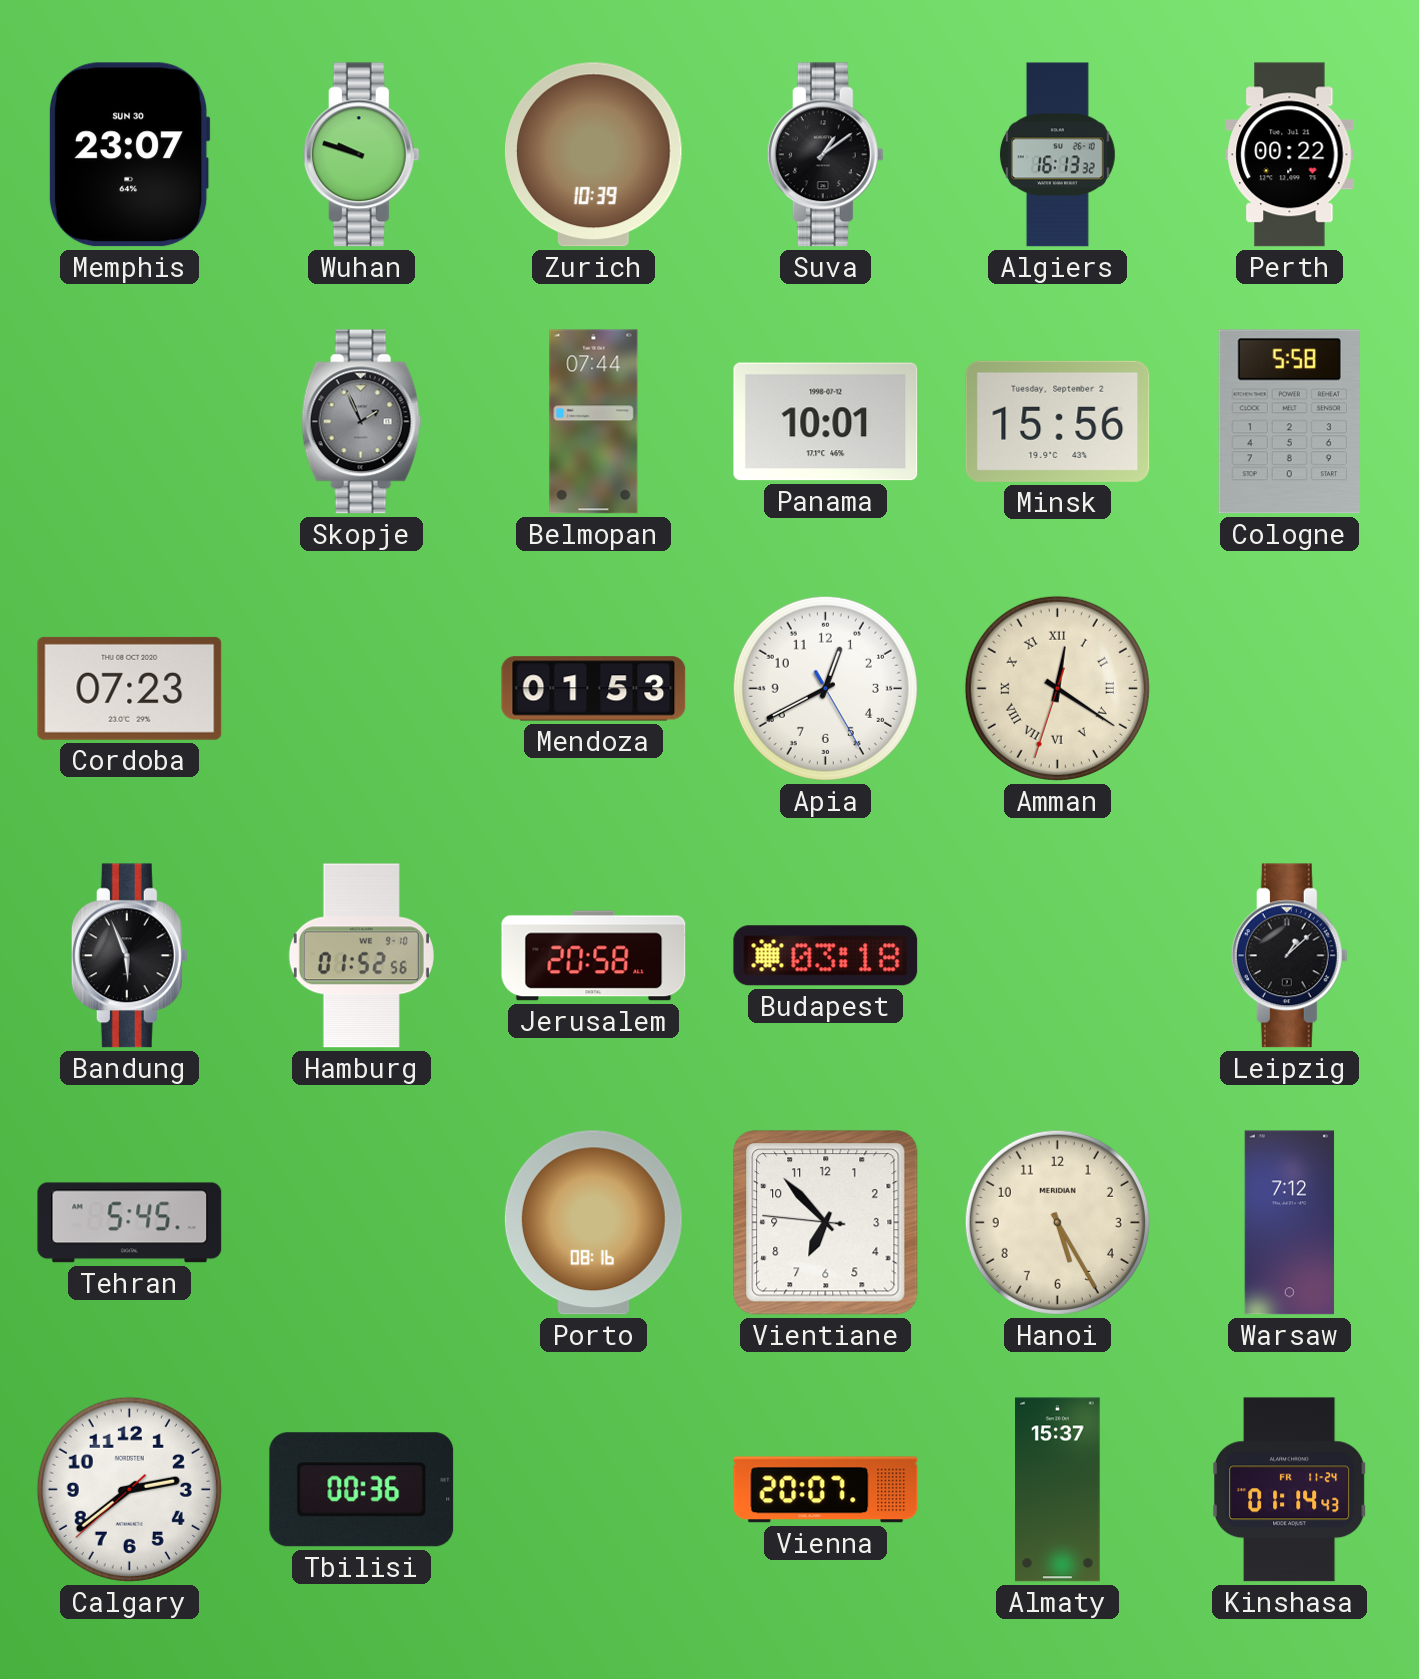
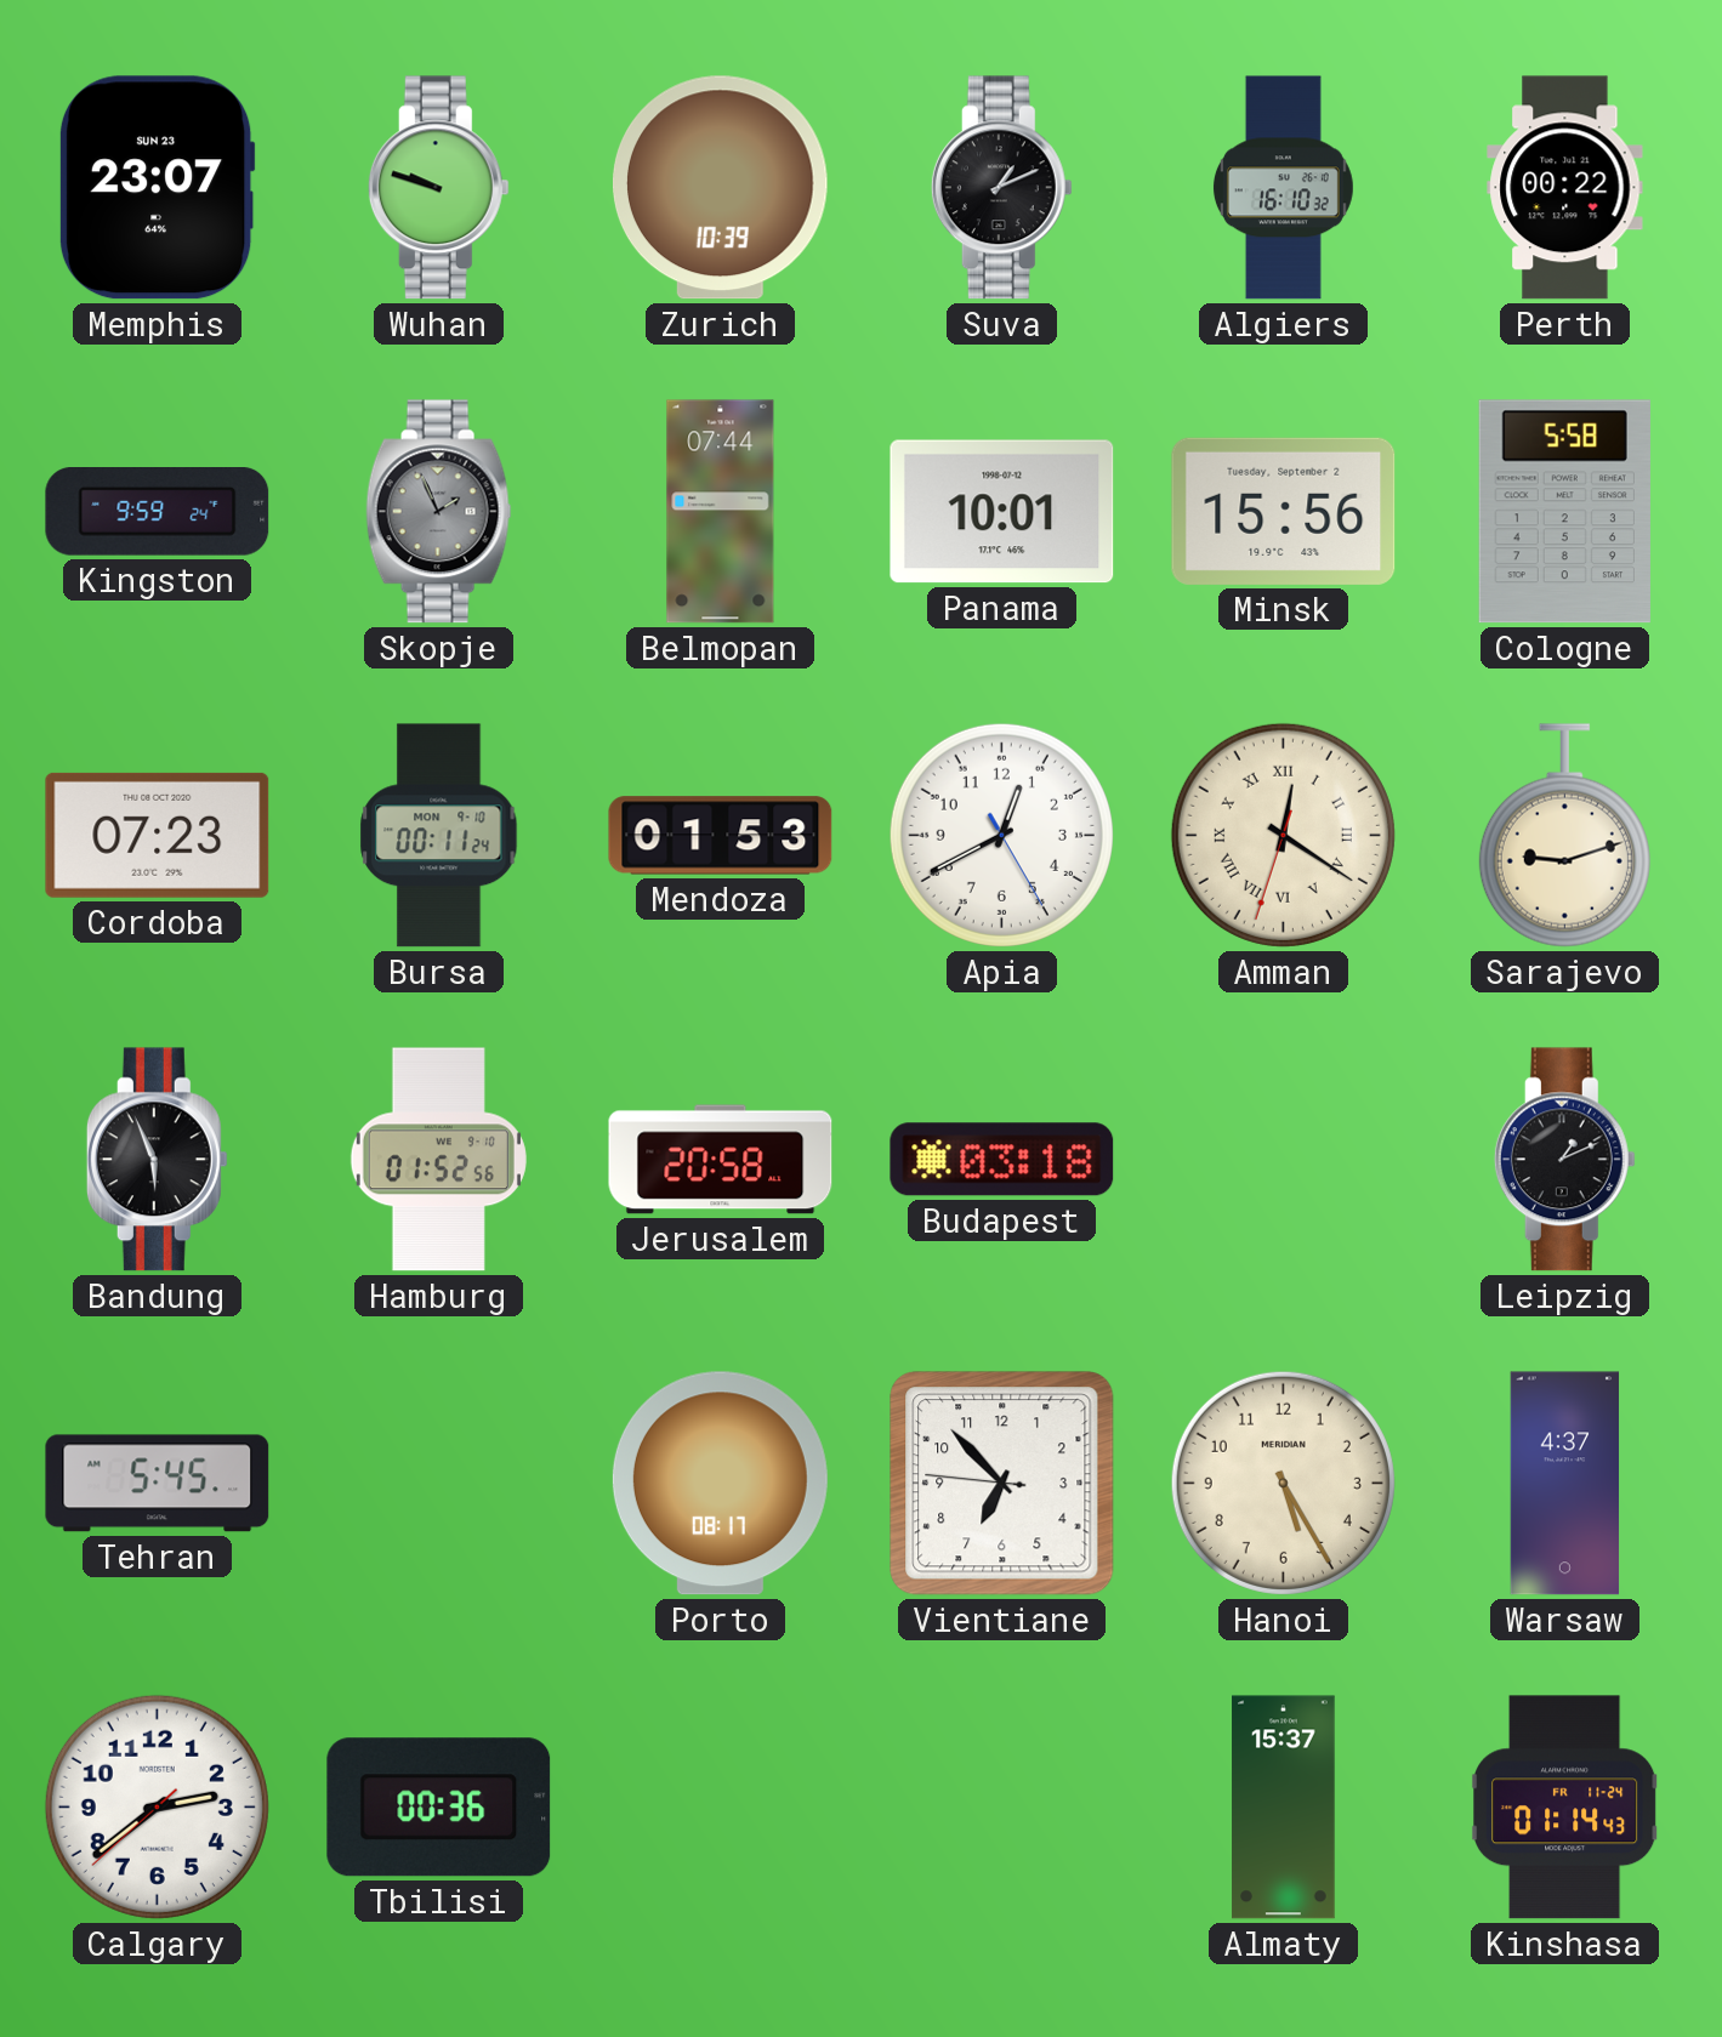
Memphis date: SUN 30 -> SUN 23 (157, 188)
Suva: 1:09 -> 1:11 (1001, 188)
Algiers: 16:13 -> 16:10 (1283, 188)
Kingston: none -> 9:59 (158, 512)
Bursa: none -> 00:11 (439, 836)
Sarajevo: none -> 9:12 (1564, 836)
Leipzig: 1:08 -> 1:11 (1564, 1160)
Porto: 08:16 -> 08:17 (720, 1484)
Warsaw: 7:12 -> 4:37 (1565, 1484)
Vienna: 20:07 -> none (826, 1490)
